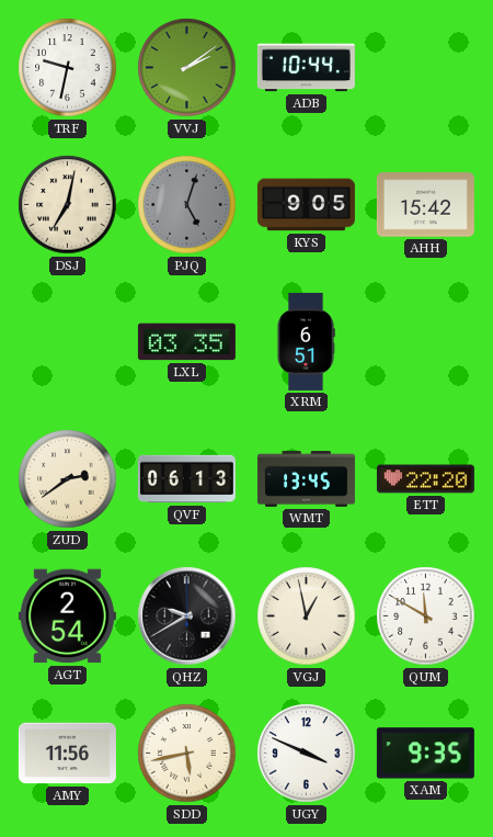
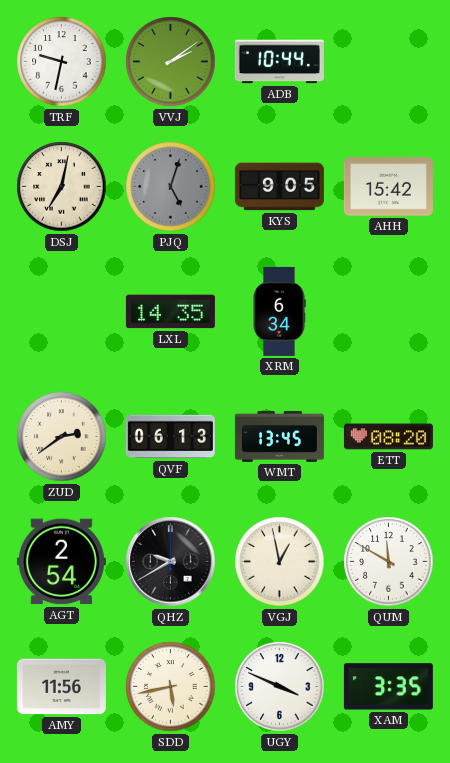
LXL: 03:35 -> 14:35 (170, 312)
XRM: 6:51 -> 6:34 (279, 311)
ETT: 22:20 -> 08:20 (388, 437)
XAM: 9:35 -> 3:35 (388, 687)
